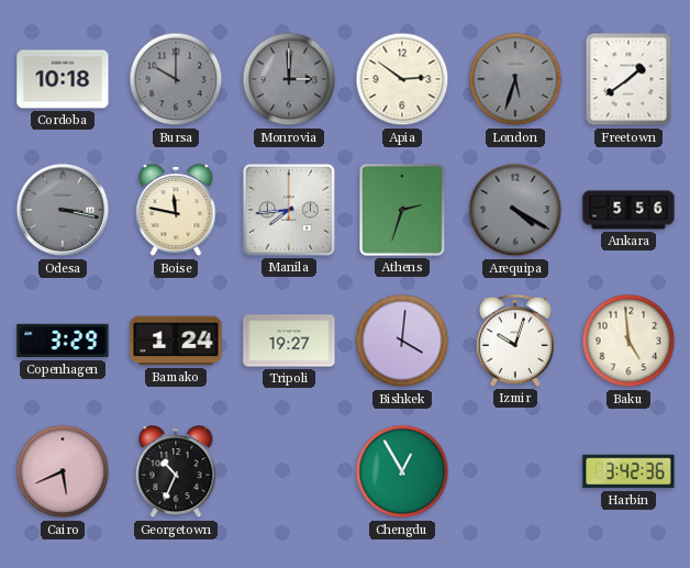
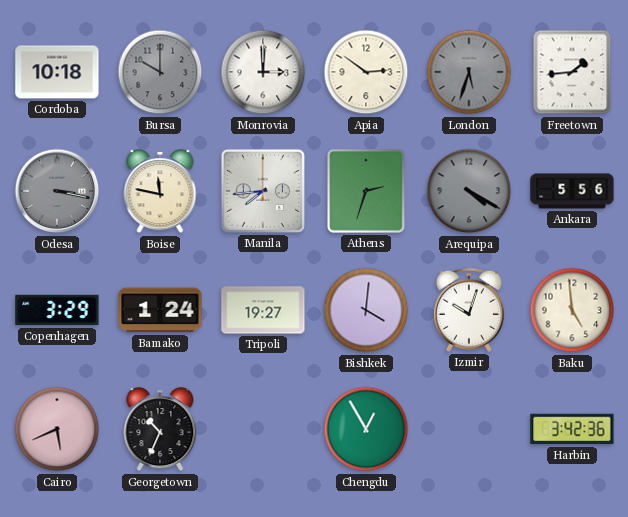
Monrovia dial: grey -> white (263, 72)
Freetown: 1:39 -> 1:44 (572, 72)
